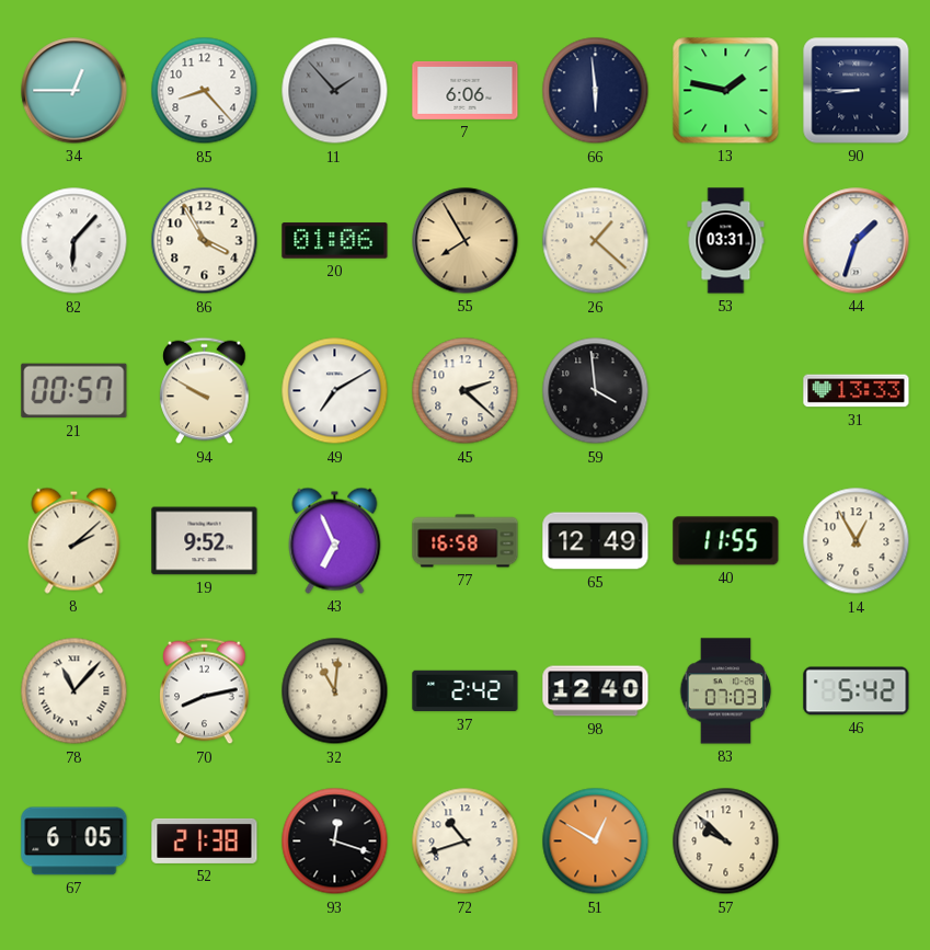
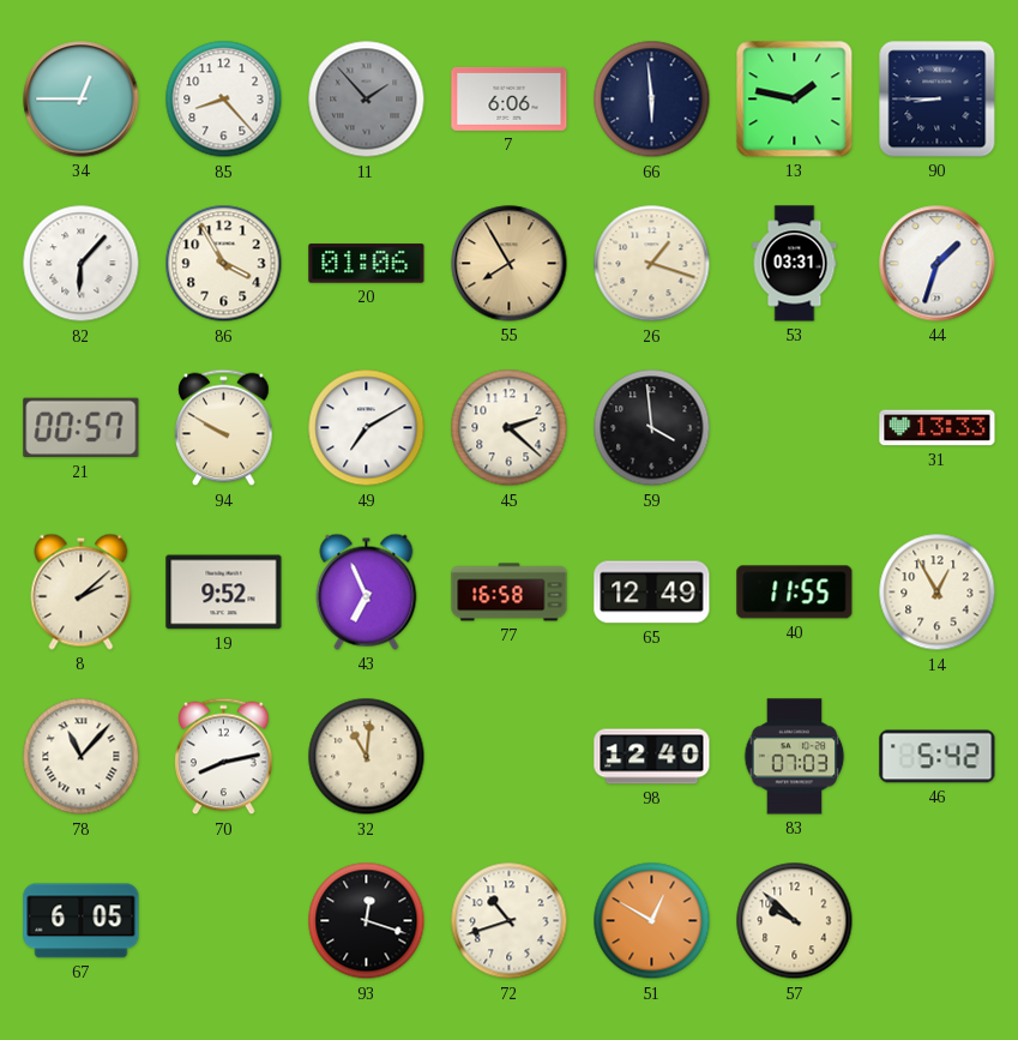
26: 1:22 -> 1:18 (652, 264)
37: 2:42 -> none (466, 691)
52: 21:38 -> none (205, 840)
